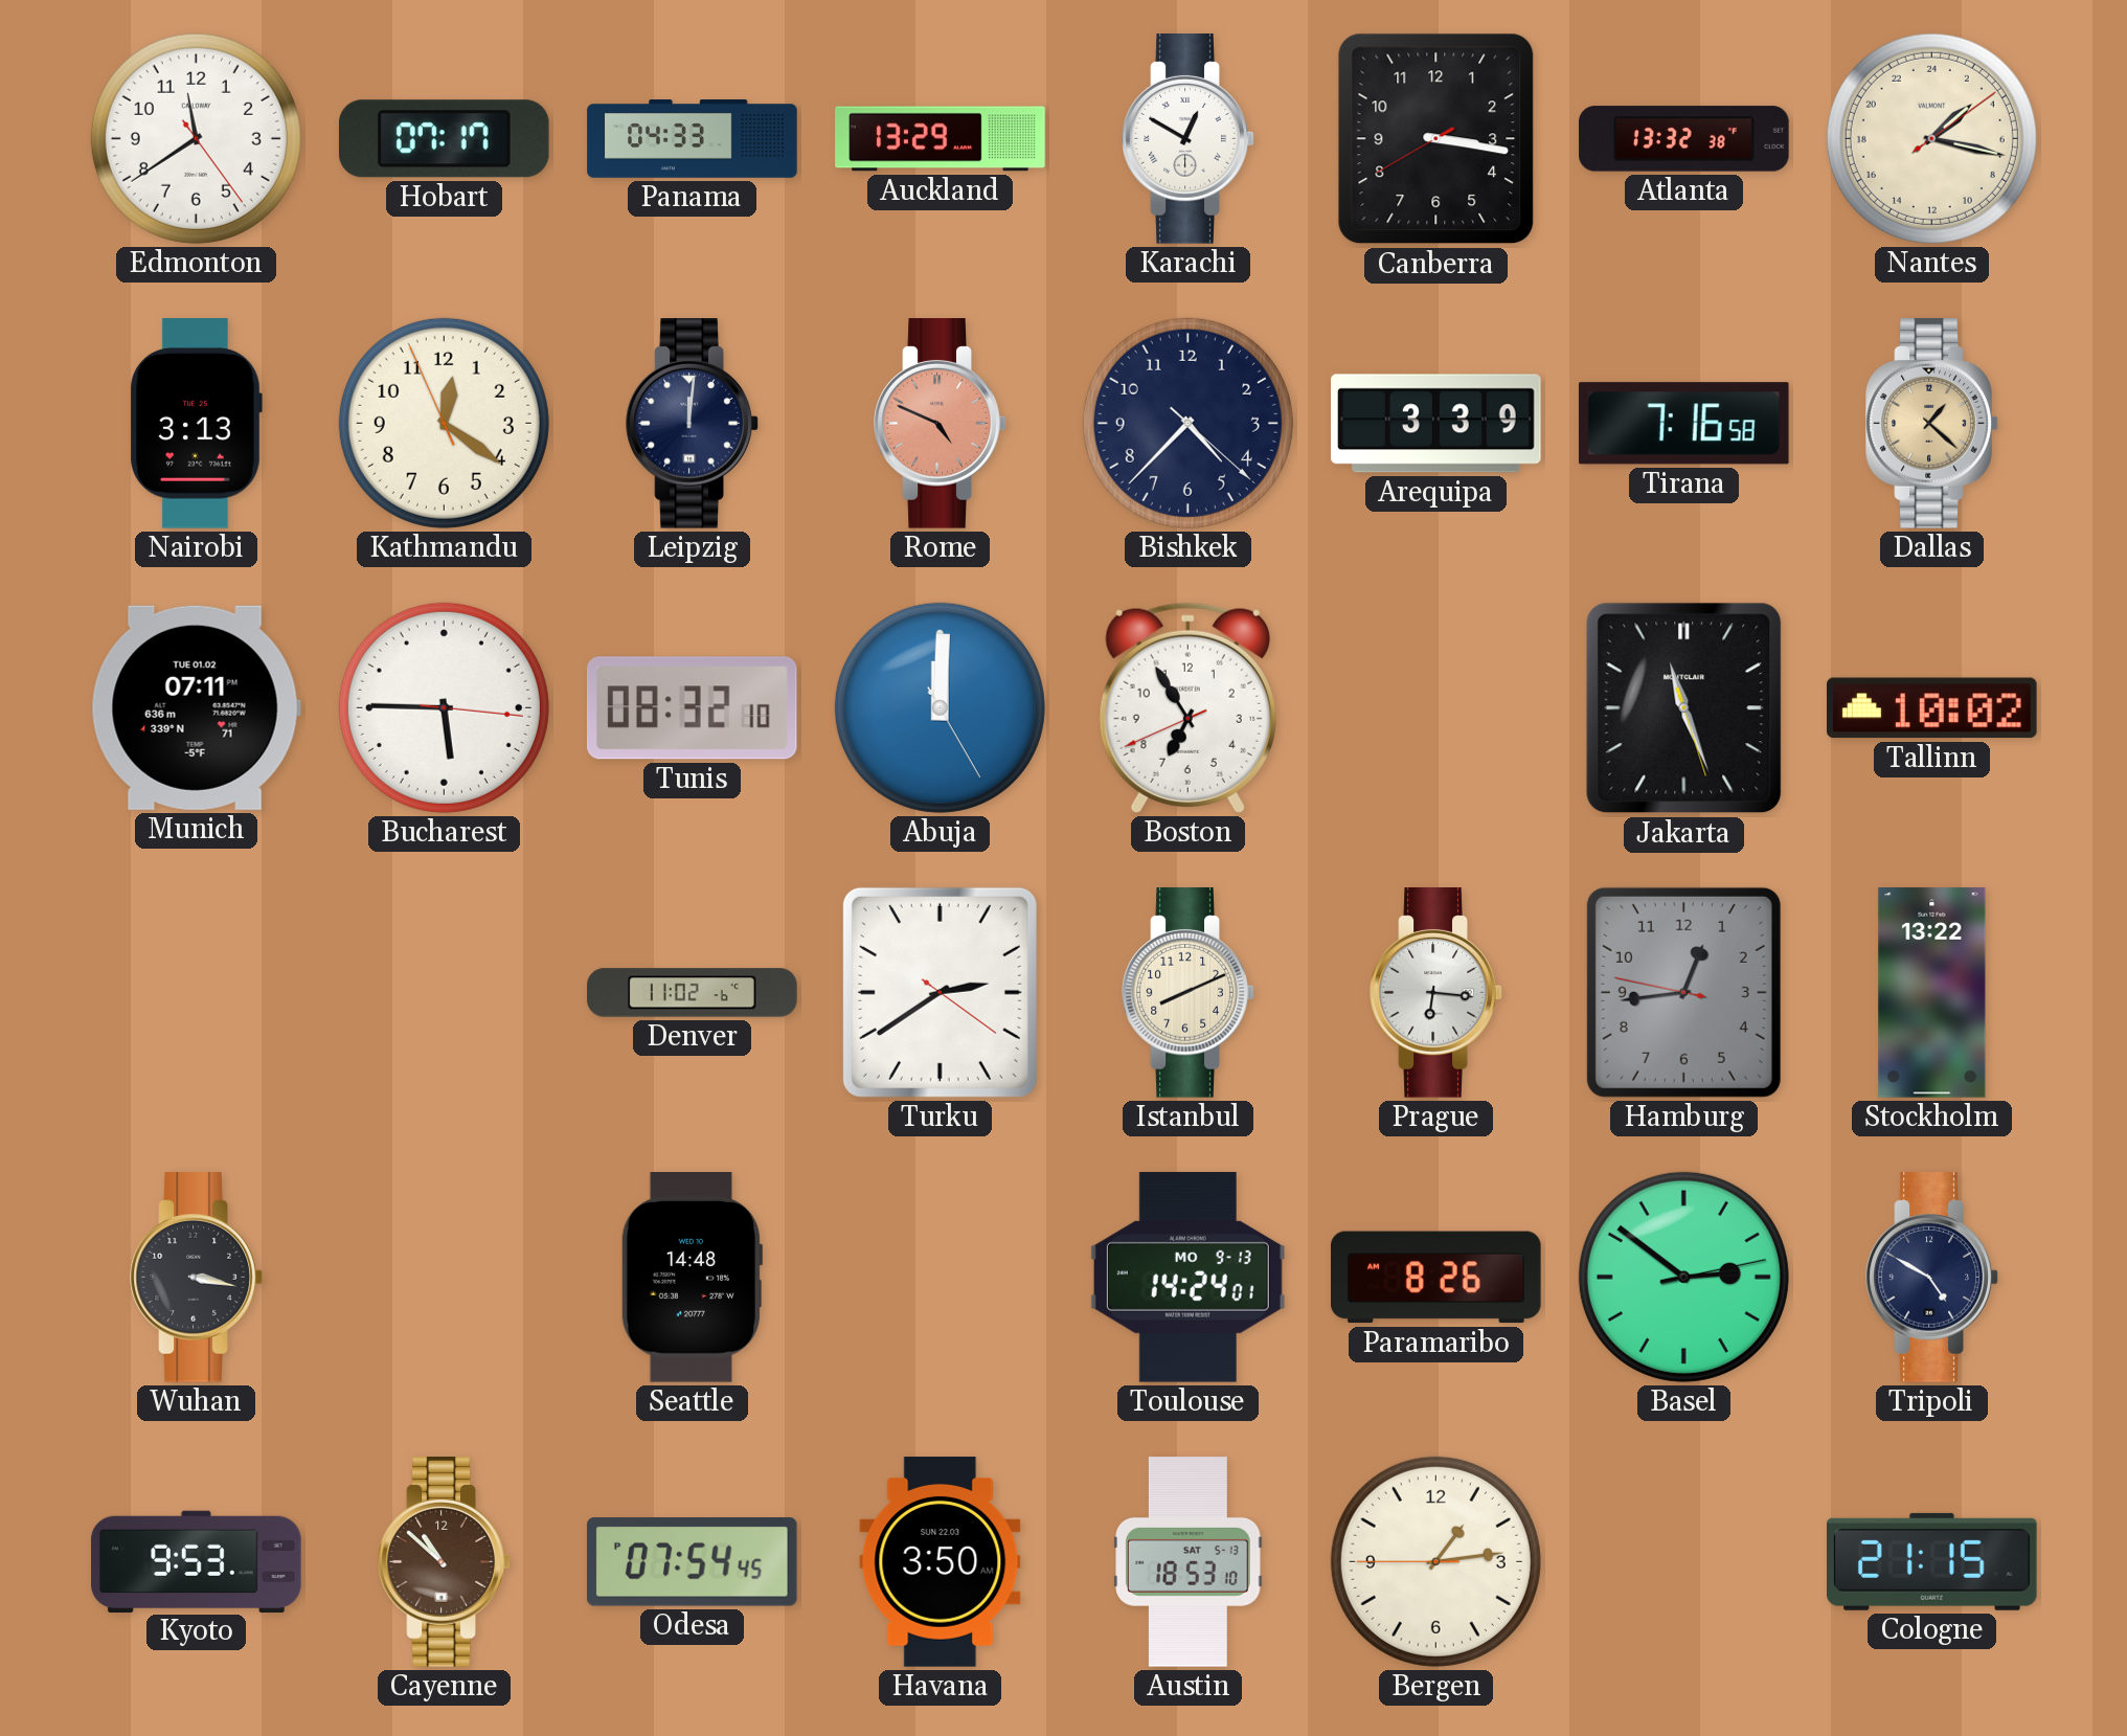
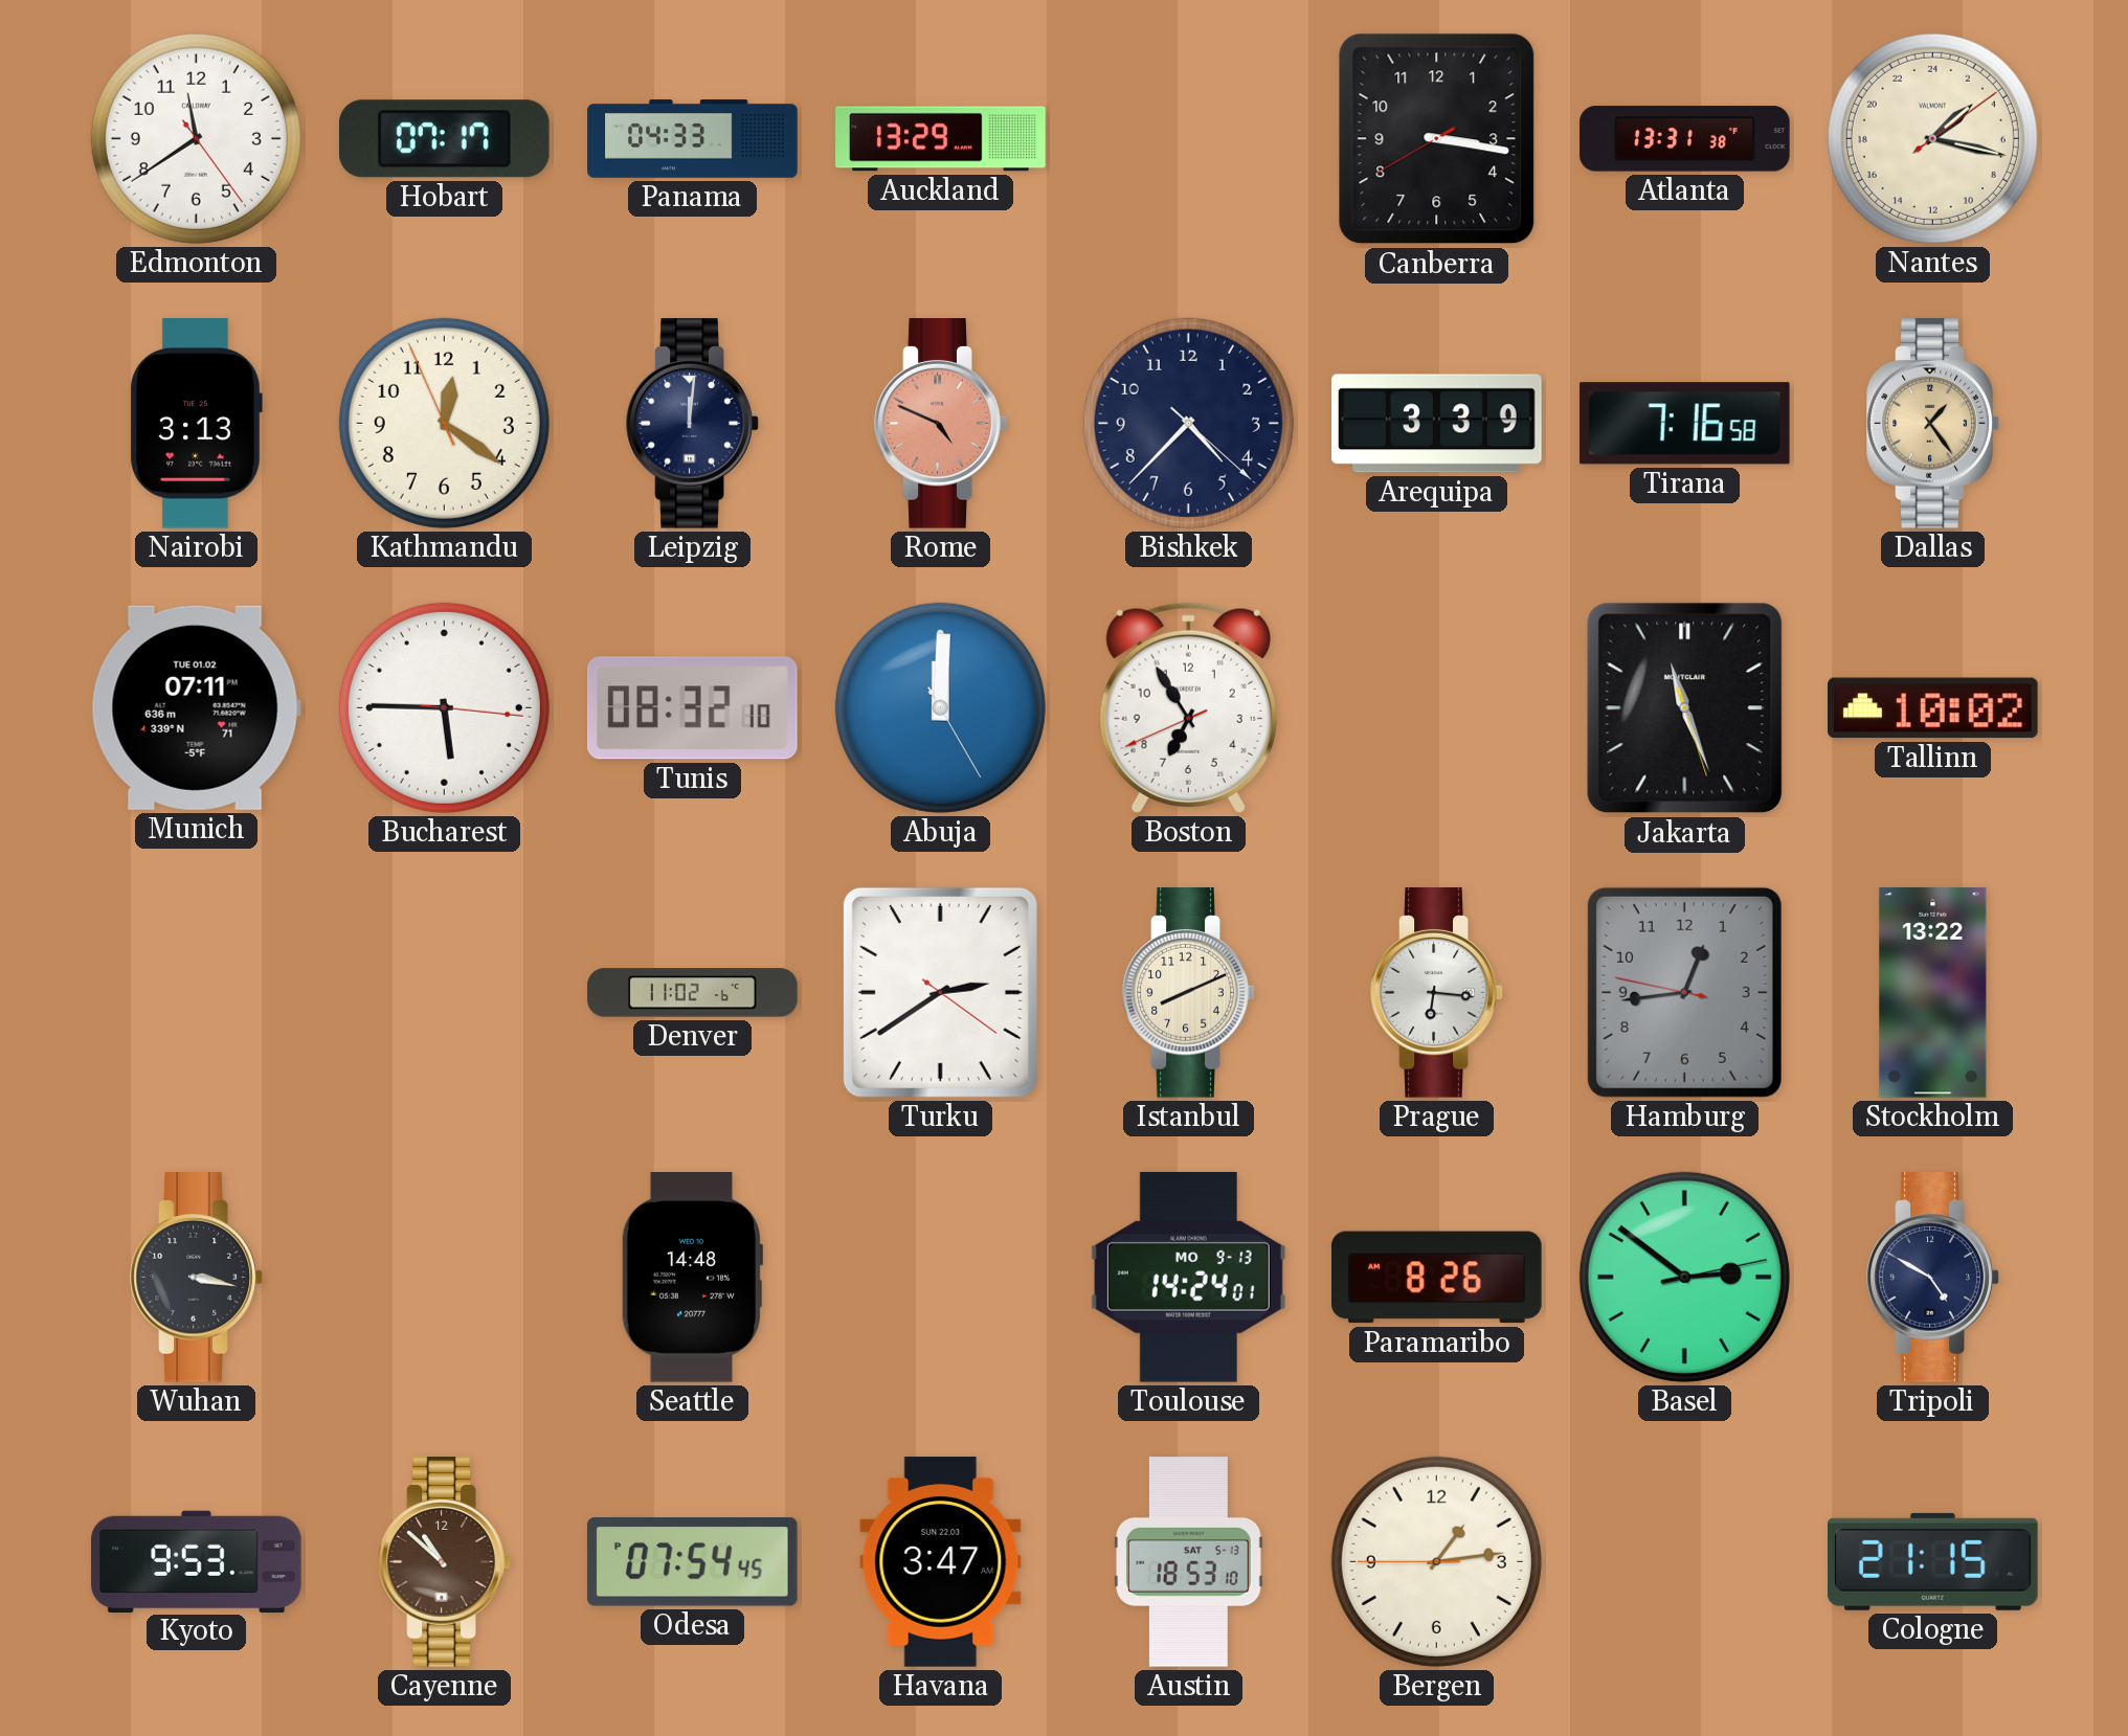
Karachi: 12:50 -> none (1189, 139)
Atlanta: 13:32 -> 13:31 (1685, 139)
Dallas: 1:22 -> 1:24 (1933, 424)
Havana: 3:50 -> 3:47 (941, 1562)
